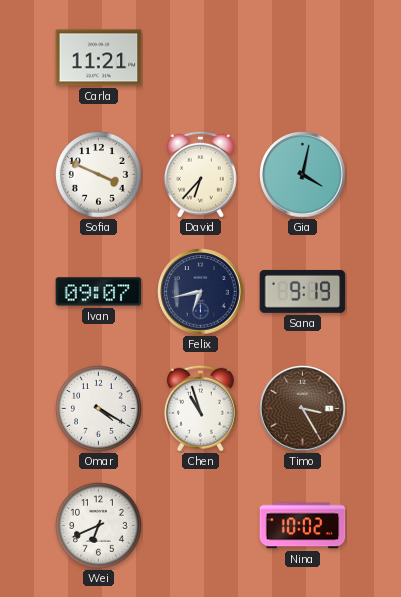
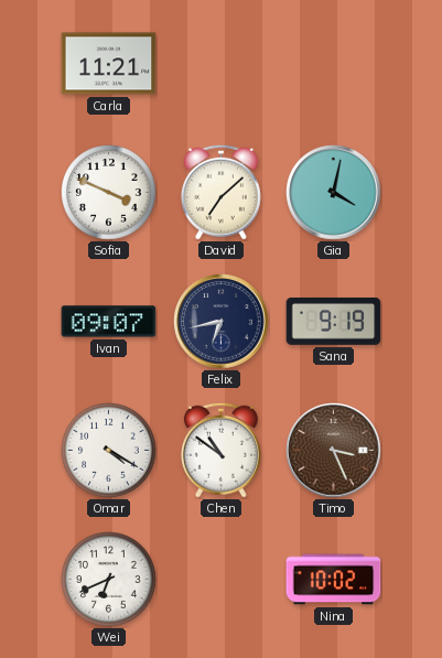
David: 6:37 -> 7:08 (220, 192)
Chen: 10:57 -> 10:51 (220, 450)
Timo: 3:25 -> 3:26 (334, 451)
